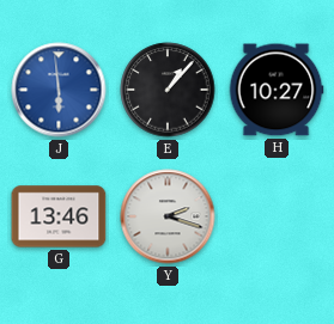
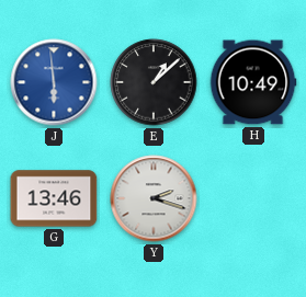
E: 1:07 -> 1:08 (154, 82)
H: 10:27 -> 10:49 (253, 82)
